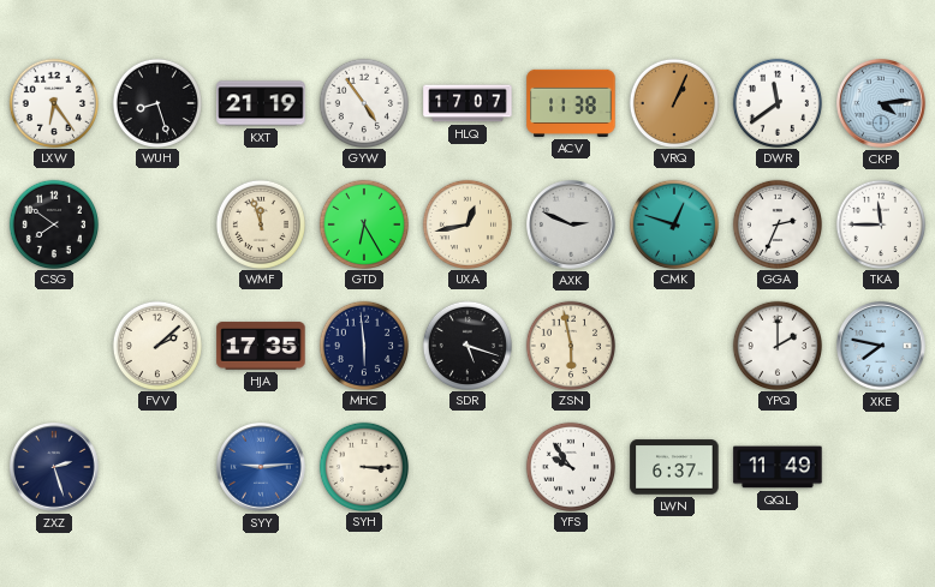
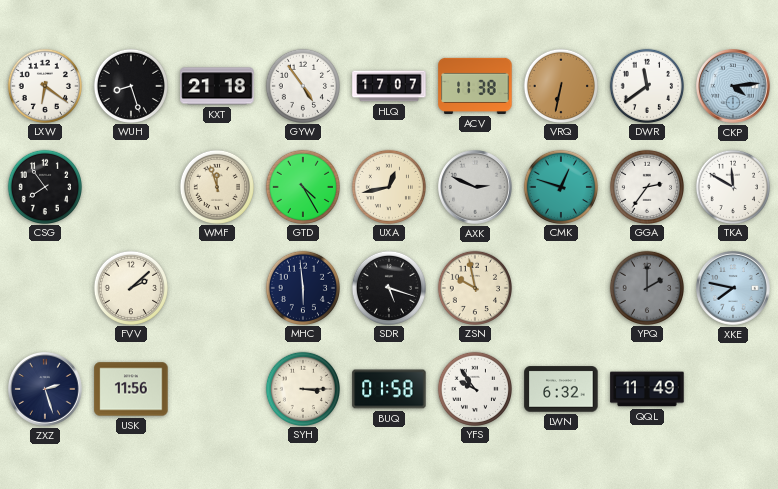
LXW: 6:24 -> 6:21 (44, 85)
KXT: 21:19 -> 21:18 (217, 86)
VRQ: 1:04 -> 6:32 (560, 85)
CSG: 7:51 -> 7:54 (44, 186)
GTD: 6:25 -> 4:25 (302, 186)
GGA: 2:34 -> 2:36 (646, 186)
TKA: 11:45 -> 11:50 (732, 186)
HJA: 17:35 -> none (261, 346)
ZSN: 5:58 -> 9:58 (474, 287)
YPQ dial: white -> grey (646, 287)
USK: none -> 11:56 (131, 389)
SYY: 9:14 -> none (261, 467)
BUQ: none -> 01:58 (389, 389)
LWN: 6:37 -> 6:32 (561, 389)
